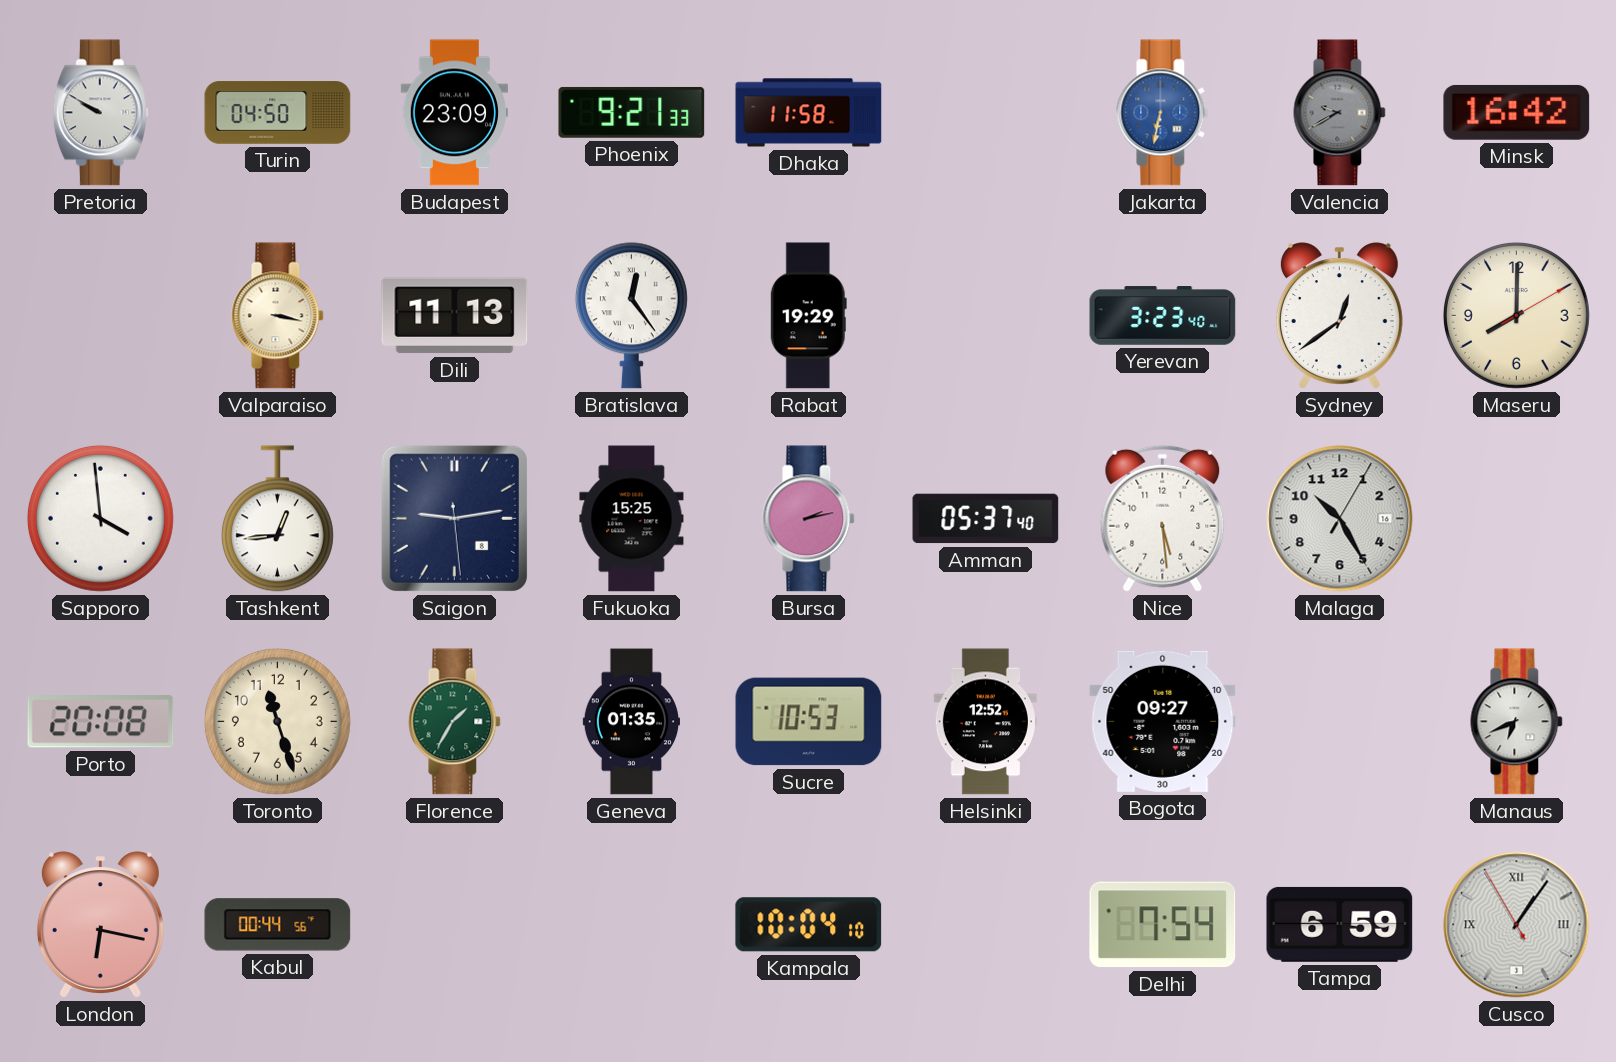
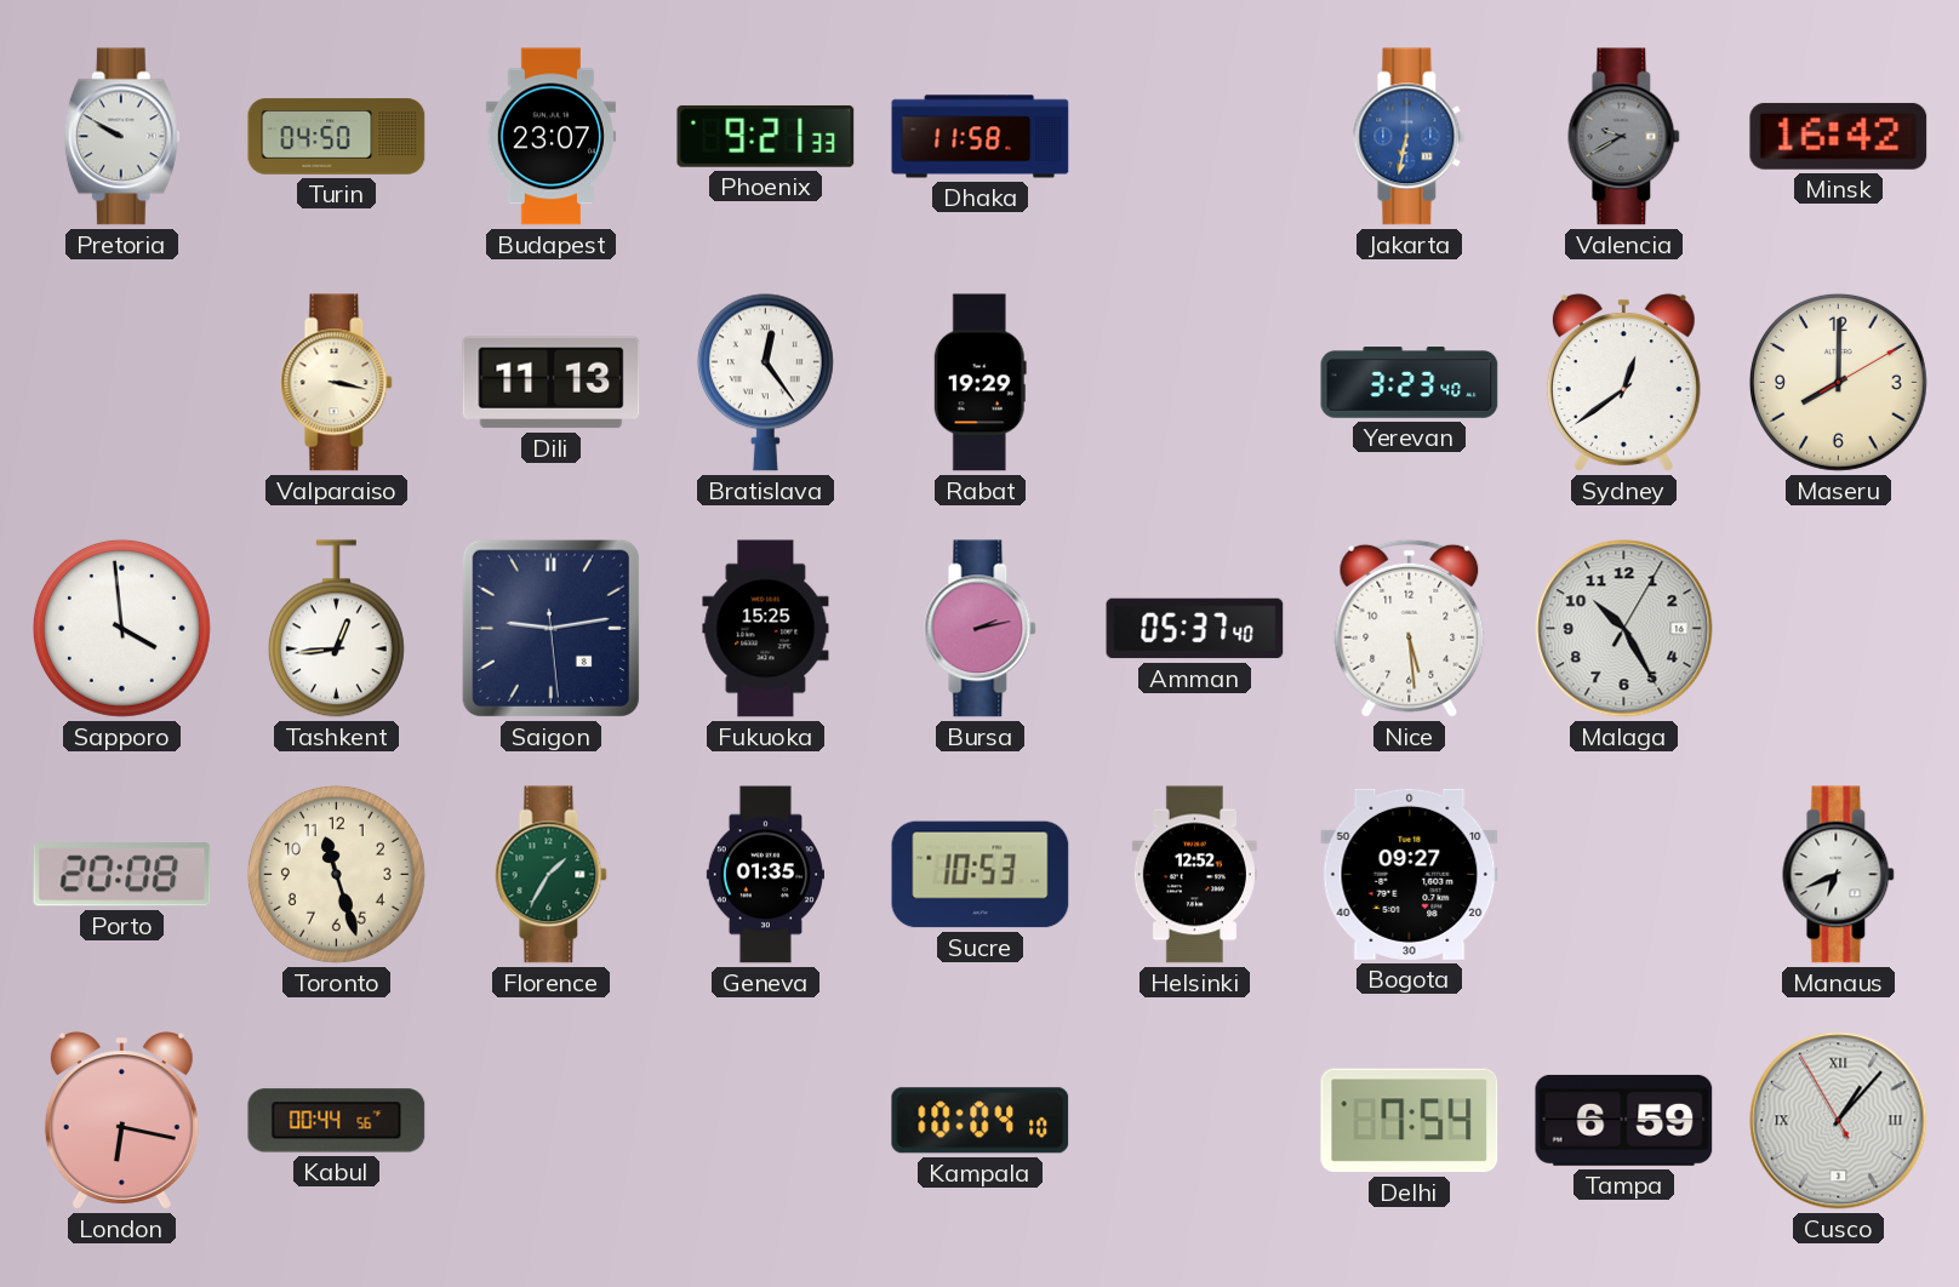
Budapest: 23:09 -> 23:07 (550, 137)
Cusco: 1:05 -> 1:06 (1839, 1121)
